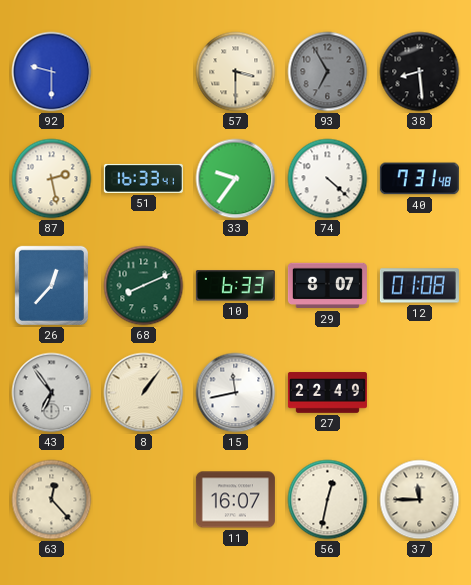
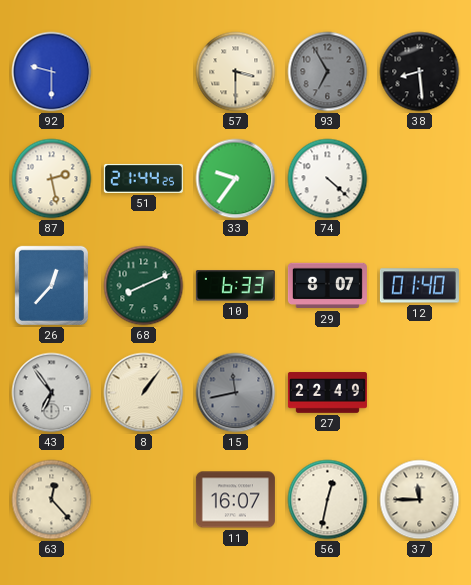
51: 16:33 -> 21:44 (143, 178)
40: 7:31 -> none (419, 179)
12: 01:08 -> 01:40 (419, 286)
15 dial: white -> grey (236, 393)
